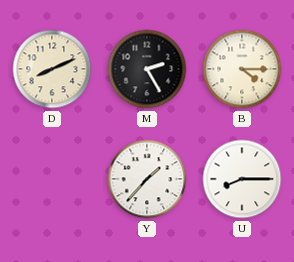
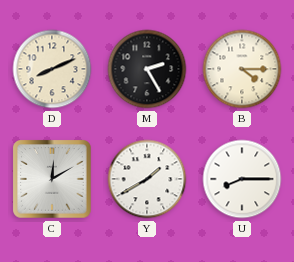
C: none -> 12:10 (52, 179)
Y: 1:37 -> 1:40 (147, 179)
